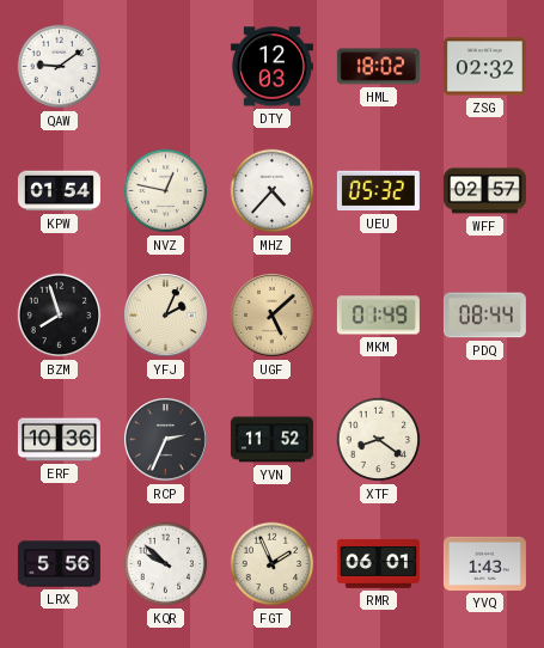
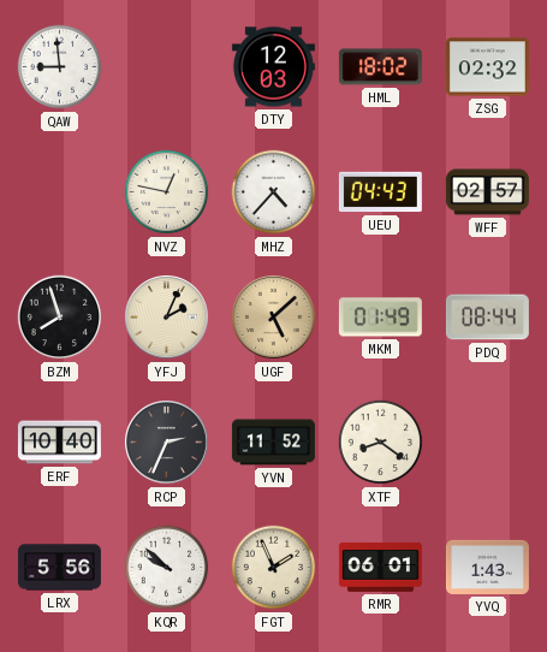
QAW: 9:09 -> 8:59 (60, 67)
KPW: 01:54 -> none (59, 191)
UEU: 05:32 -> 04:43 (380, 192)
ERF: 10:36 -> 10:40 (59, 443)
